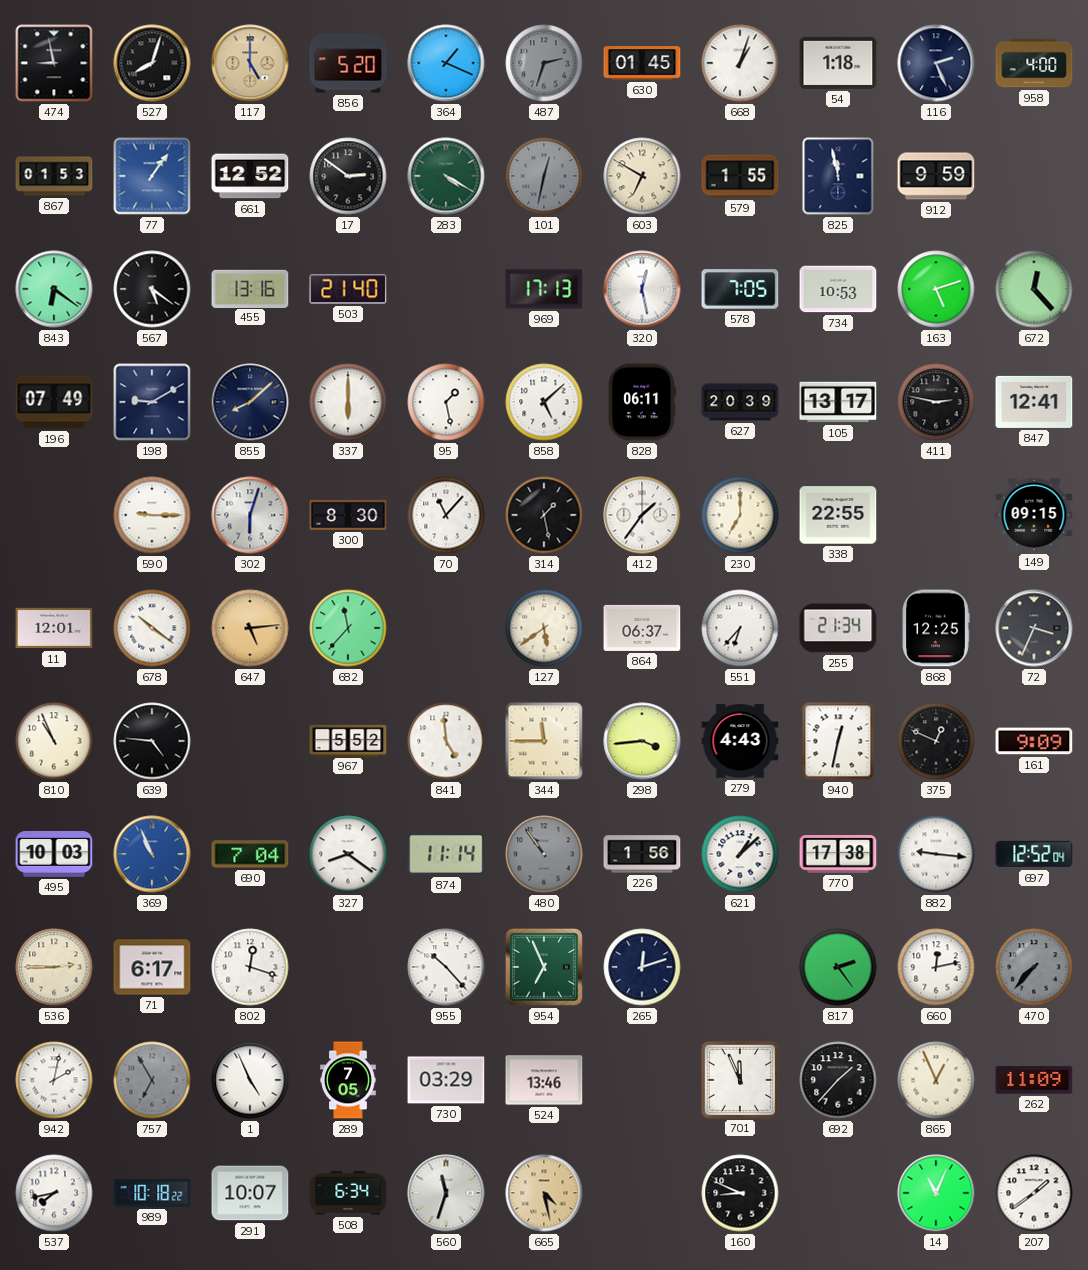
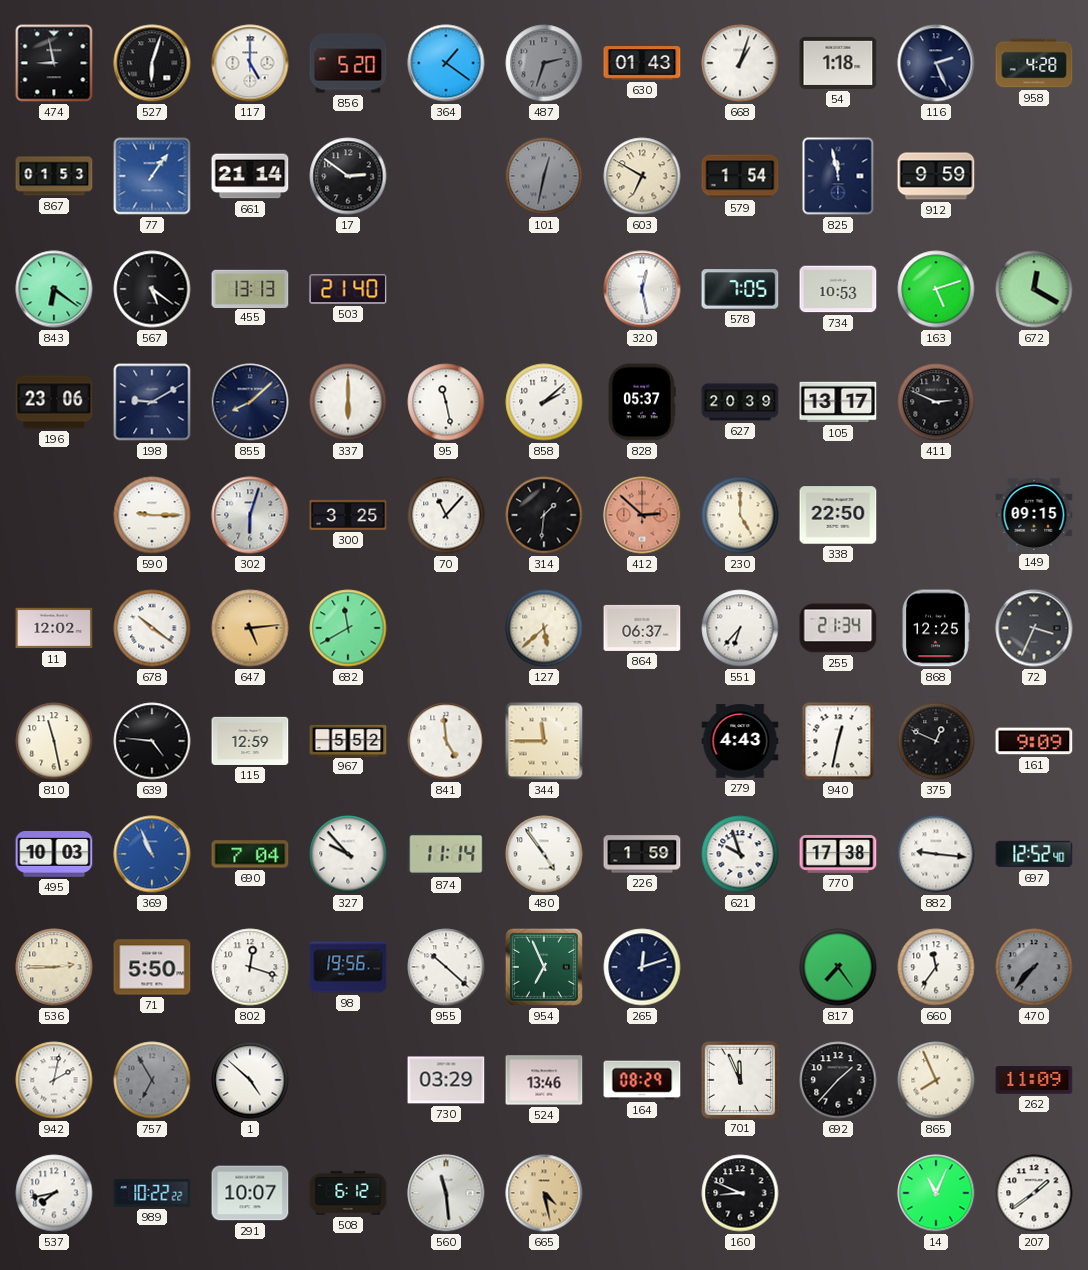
527: 8:03 -> 6:03 (152, 63)
117 dial: champagne -> white (250, 63)
364: 1:19 -> 1:21 (446, 63)
630: 01:45 -> 01:43 (642, 63)
958: 4:00 -> 4:28 (1034, 63)
661: 12:52 -> 21:14 (250, 176)
283: 4:20 -> none (446, 176)
579: 1:55 -> 1:54 (740, 176)
455: 13:16 -> 13:13 (250, 288)
969: 17:13 -> none (544, 289)
672: 12:23 -> 12:20 (1034, 289)
196: 07:49 -> 23:06 (54, 402)
95: 1:28 -> 11:28 (446, 402)
858: 5:08 -> 2:08 (544, 402)
828: 06:11 -> 05:37 (642, 402)
411: 2:47 -> 2:49 (936, 402)
847: 12:41 -> none (1034, 402)
300: 8:30 -> 3:25 (348, 515)
314: 1:28 -> 1:31 (544, 515)
412: 1:36 -> 2:52 (642, 515)
412 dial: white -> salmon (642, 515)
230: 7:00 -> 5:00 (740, 515)
338: 22:55 -> 22:50 (838, 515)
11: 12:01 -> 12:02 (54, 628)
682: 11:37 -> 11:40 (348, 628)
127: 5:39 -> 5:38 (544, 628)
810: 10:56 -> 11:28 (54, 741)
115: none -> 12:59 (250, 741)
298: 3:44 -> none (642, 741)
327: 8:21 -> 9:53 (348, 854)
480: 10:54 -> 4:54 (544, 854)
480 dial: grey -> white (544, 854)
226: 1:56 -> 1:59 (642, 854)
621: 1:08 -> 9:57 (740, 854)
697: 12:52:04 -> 12:52:40 (1034, 854)
71: 6:17 -> 5:50 (152, 967)
98: none -> 19:56 (348, 967)
955: 10:23 -> 10:22 (446, 967)
817: 2:24 -> 7:24 (838, 967)
660: 12:13 -> 11:36 (936, 967)
1: 4:56 -> 4:52 (250, 1080)
289: 7:05 -> none (348, 1080)
164: none -> 08:29 (642, 1080)
865: 12:56 -> 7:56 (936, 1080)
989: 10:18 -> 10:22 (152, 1193)
508: 6:34 -> 6:12 (348, 1193)
560: 11:33 -> 11:29 (446, 1193)
